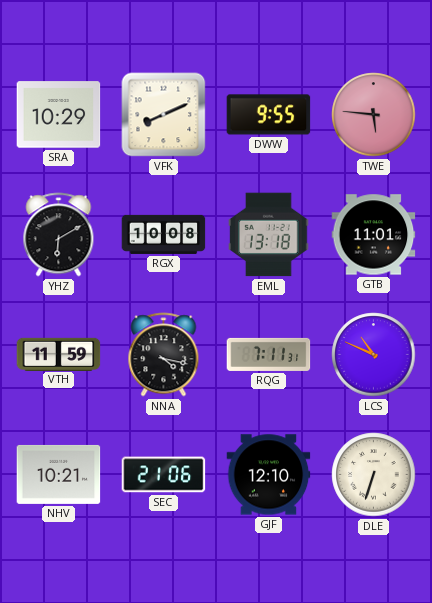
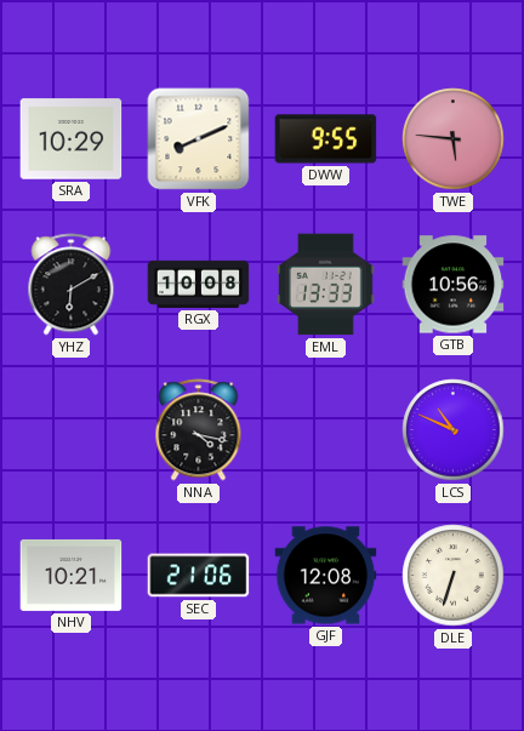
EML: 13:18 -> 13:33 (326, 285)
GTB: 11:01 -> 10:56 (454, 285)
VTH: 11:59 -> none (59, 354)
RQG: 7:11 -> none (269, 354)
GJF: 12:10 -> 12:08 (326, 576)
